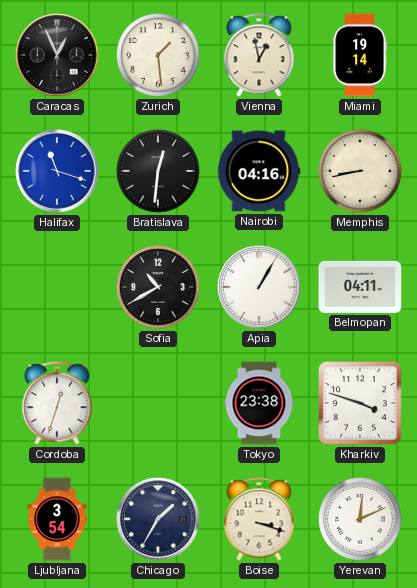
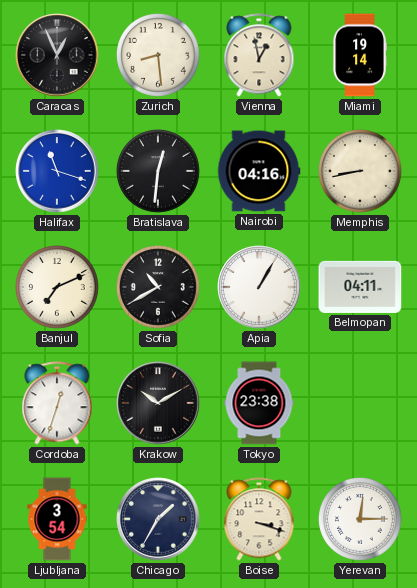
Zurich: 1:29 -> 8:29 (159, 56)
Banjul: none -> 7:11 (58, 288)
Krakow: none -> 10:10 (158, 403)
Kharkiv: 3:48 -> none (360, 403)
Yerevan: 12:11 -> 12:15 (361, 520)
